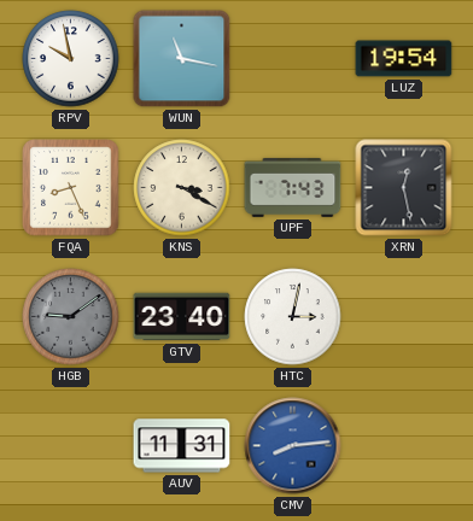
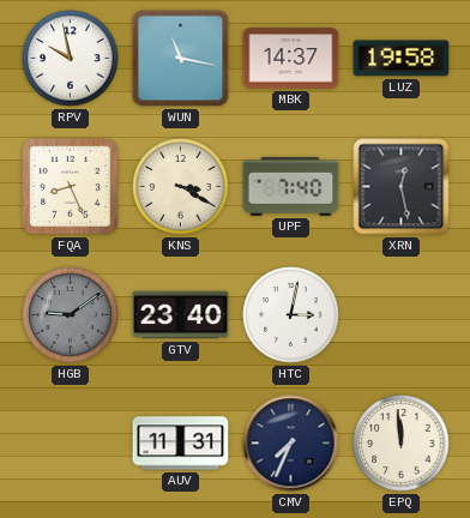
MBK: none -> 14:37 (291, 59)
LUZ: 19:54 -> 19:58 (402, 59)
UPF: 7:43 -> 7:40 (291, 186)
CMV: 8:14 -> 7:34 (291, 444)
CMV dial: blue -> navy (291, 444)
EPQ: none -> 11:59 (402, 444)
